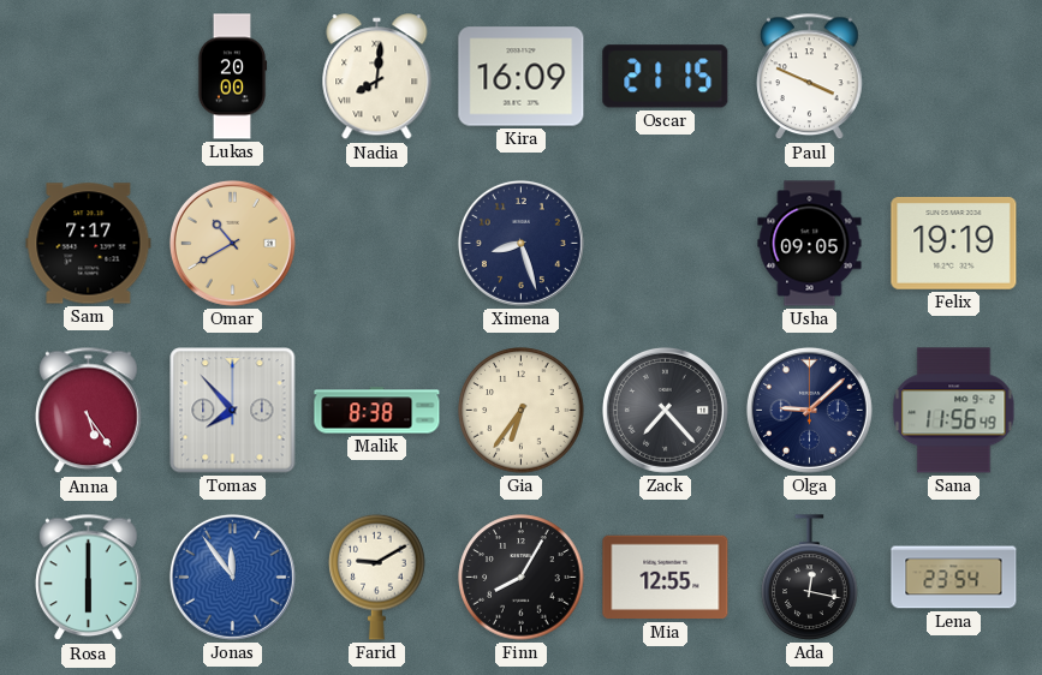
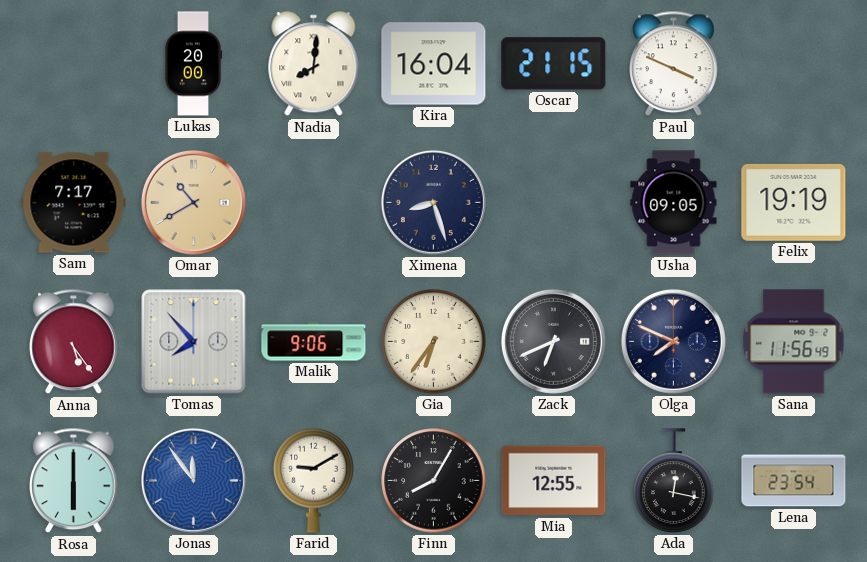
Kira: 16:09 -> 16:04 (434, 64)
Malik: 8:38 -> 9:06 (314, 342)
Zack: 7:23 -> 6:41 (553, 341)
Olga: 9:08 -> 7:49 (673, 341)
